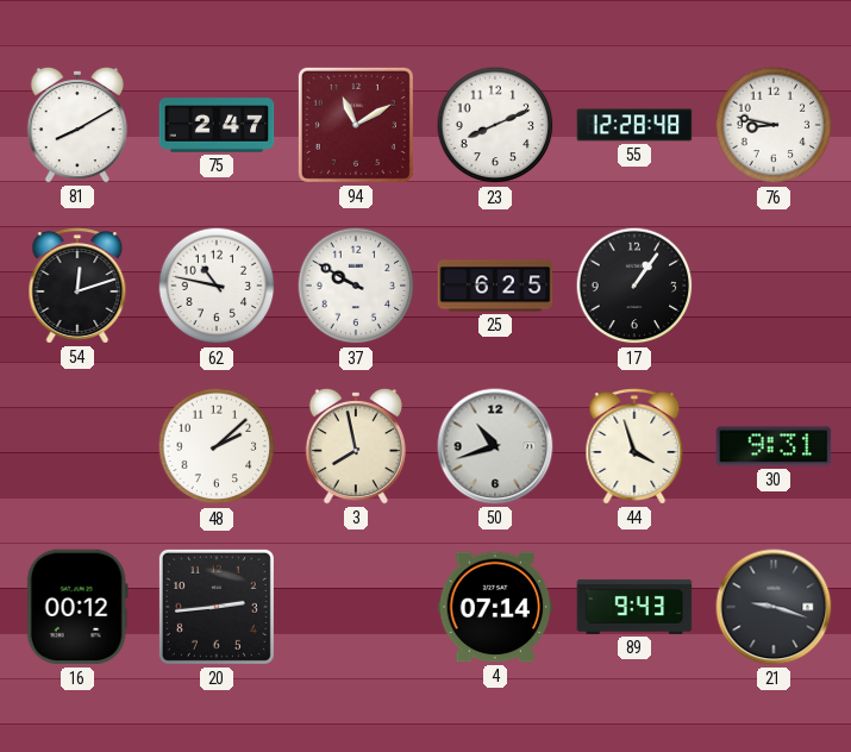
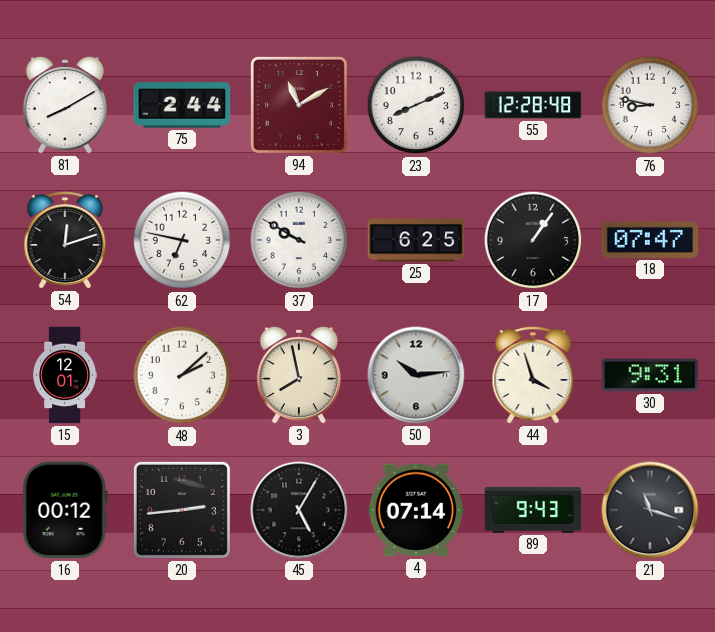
75: 2:47 -> 2:44 (182, 105)
62: 10:47 -> 6:47 (182, 240)
18: none -> 07:47 (650, 240)
15: none -> 12:01 (65, 375)
50: 10:42 -> 10:14 (416, 375)
45: none -> 5:05 (299, 510)
21: 9:18 -> 11:18 (650, 510)
